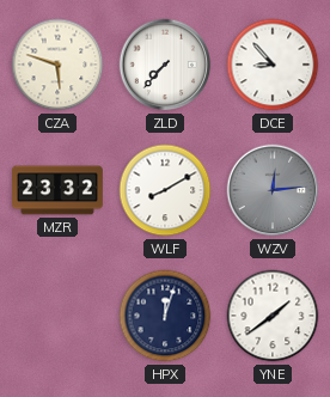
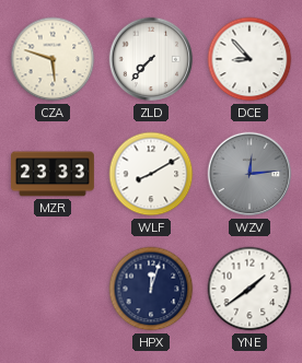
MZR: 23:32 -> 23:33 (54, 174)
